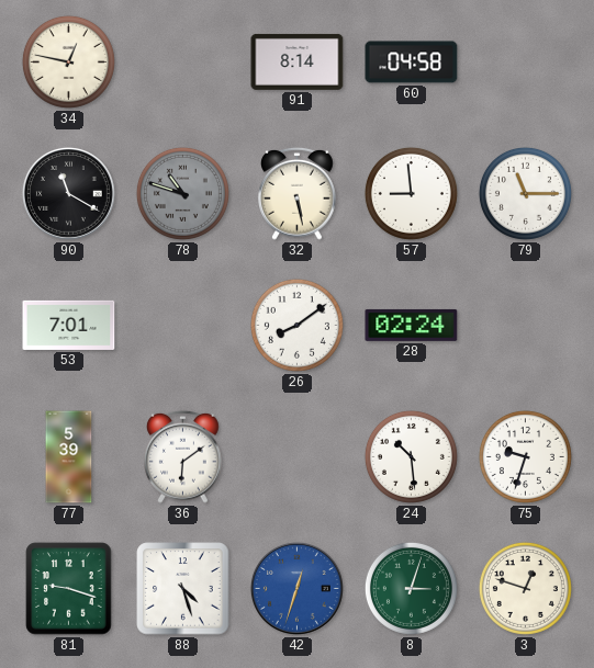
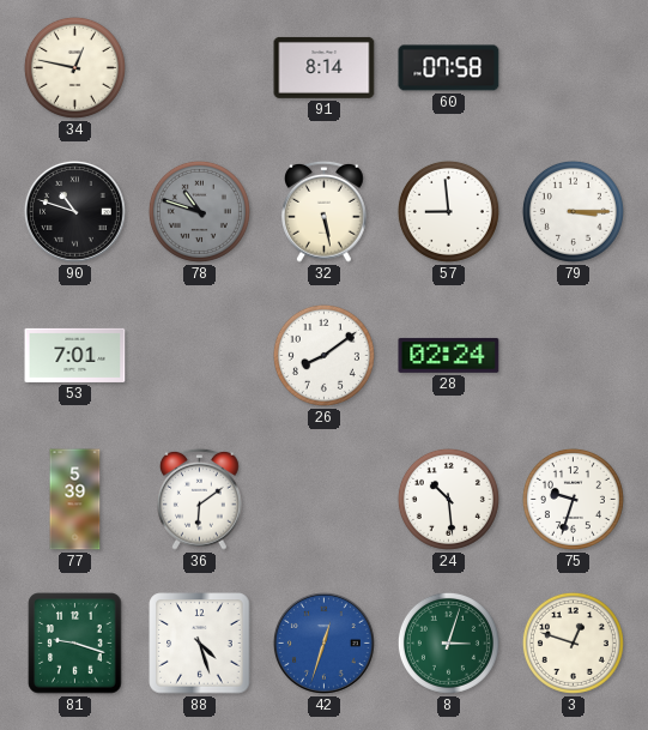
60: 04:58 -> 07:58 (449, 68)
90: 11:20 -> 10:48 (75, 212)
79: 11:15 -> 3:15 (573, 211)
